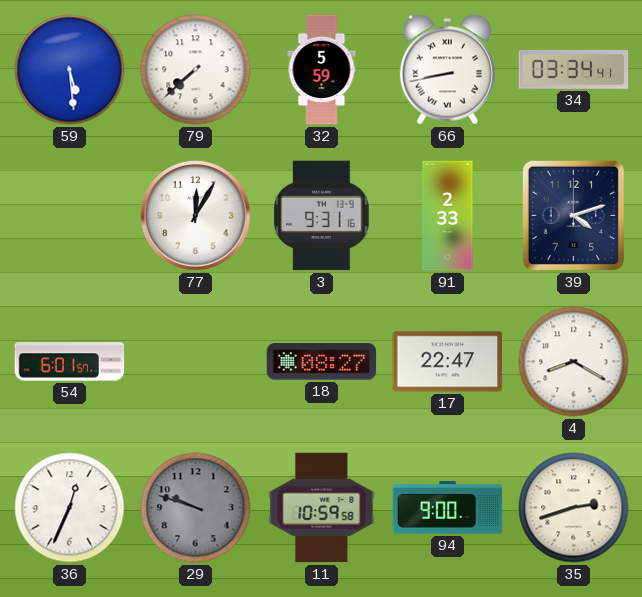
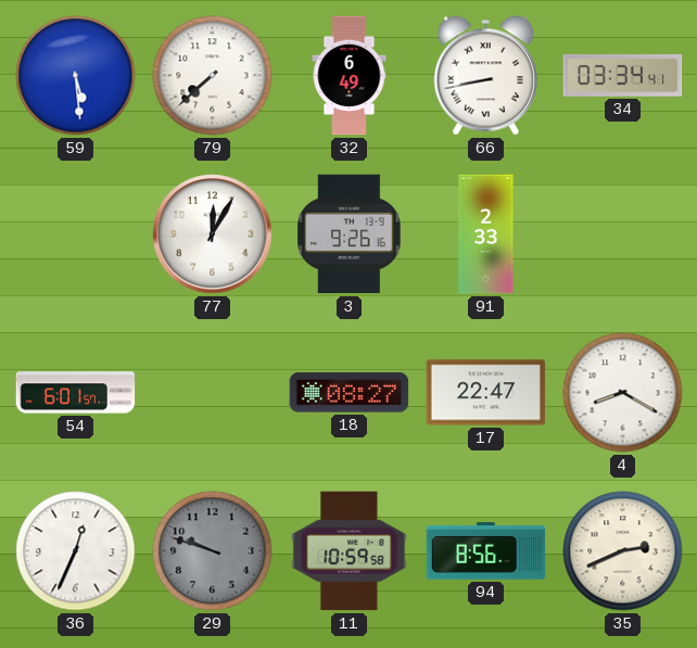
32: 5:59 -> 6:49 (350, 76)
3: 9:31 -> 9:26 (350, 234)
39: 4:12 -> none (573, 215)
94: 9:00 -> 8:56 (486, 551)
35: 2:42 -> 2:41 (623, 551)
